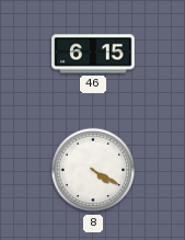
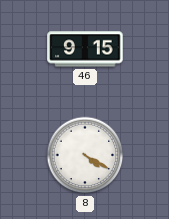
46: 6:15 -> 9:15 (85, 49)
